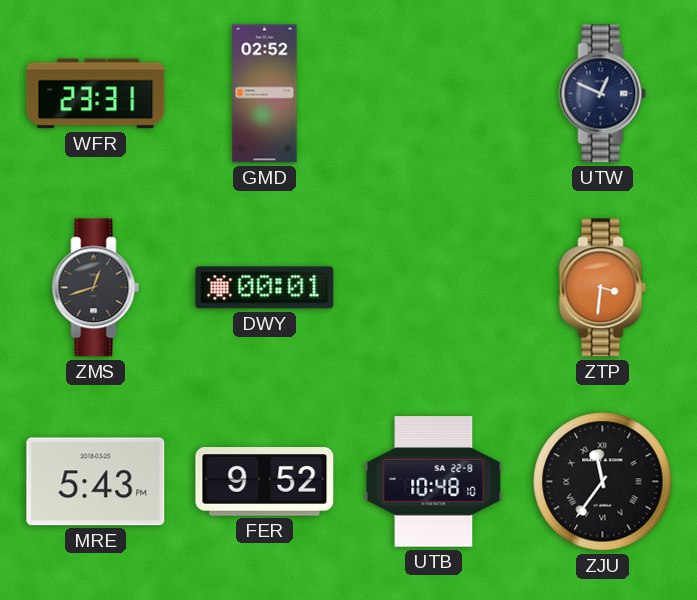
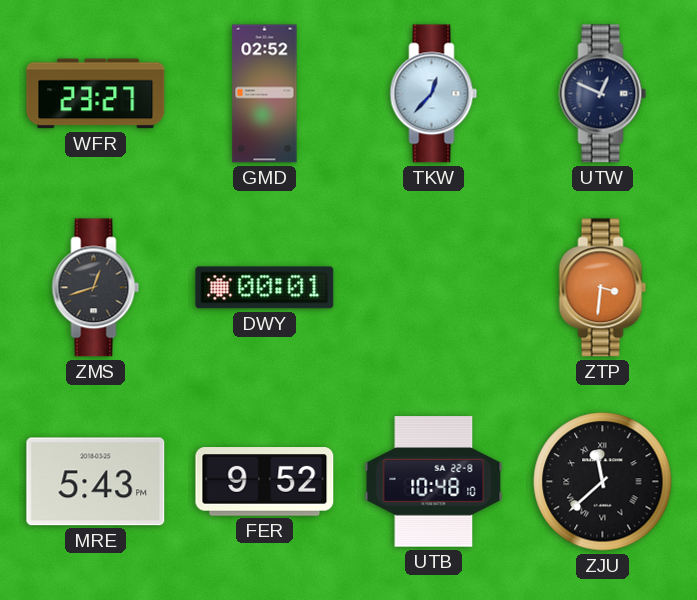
WFR: 23:31 -> 23:27 (96, 94)
TKW: none -> 12:37 (434, 94)
ZJU: 11:36 -> 11:38 (603, 482)
